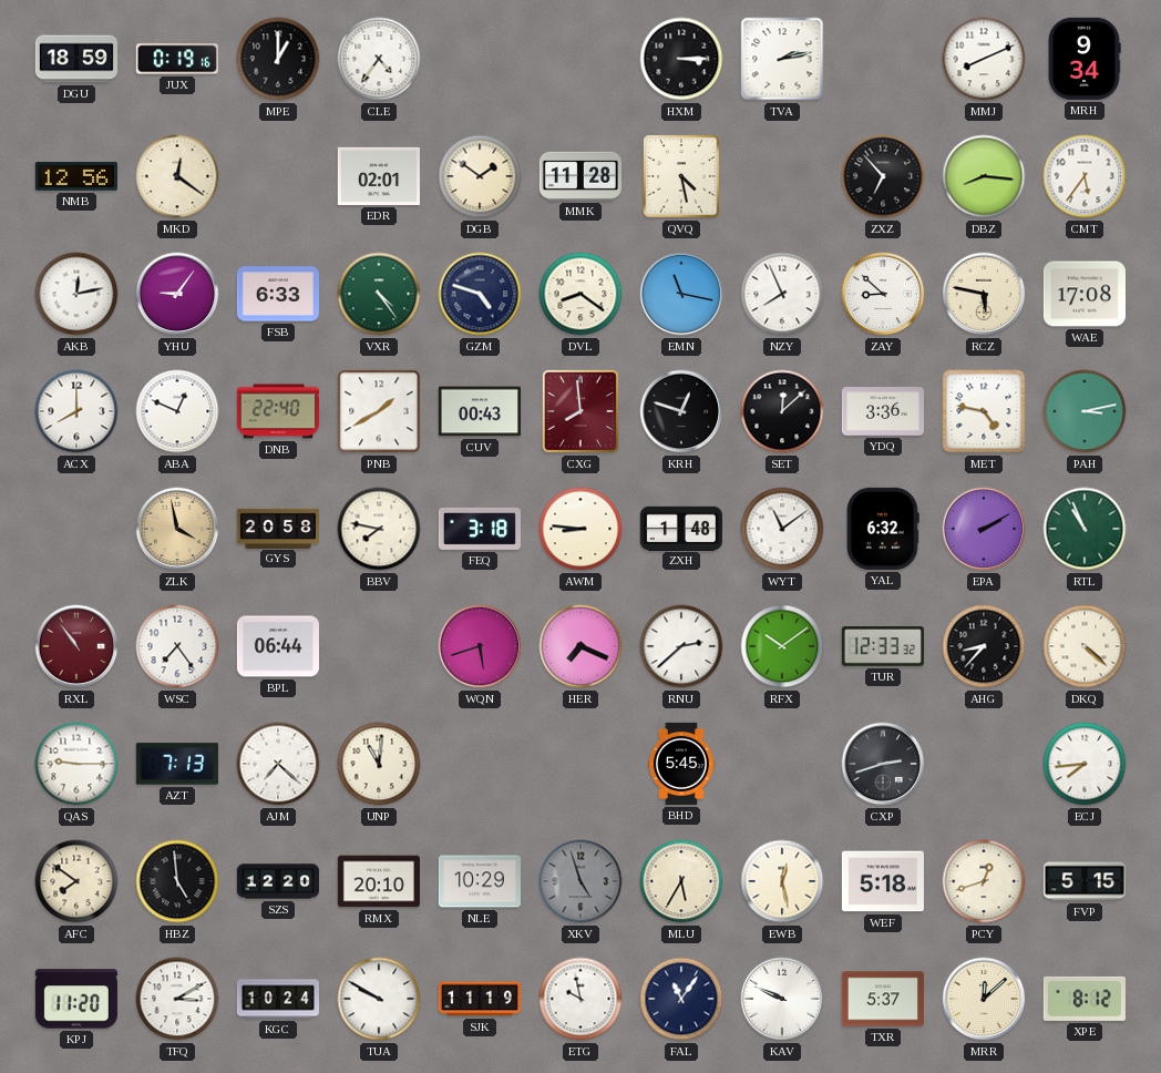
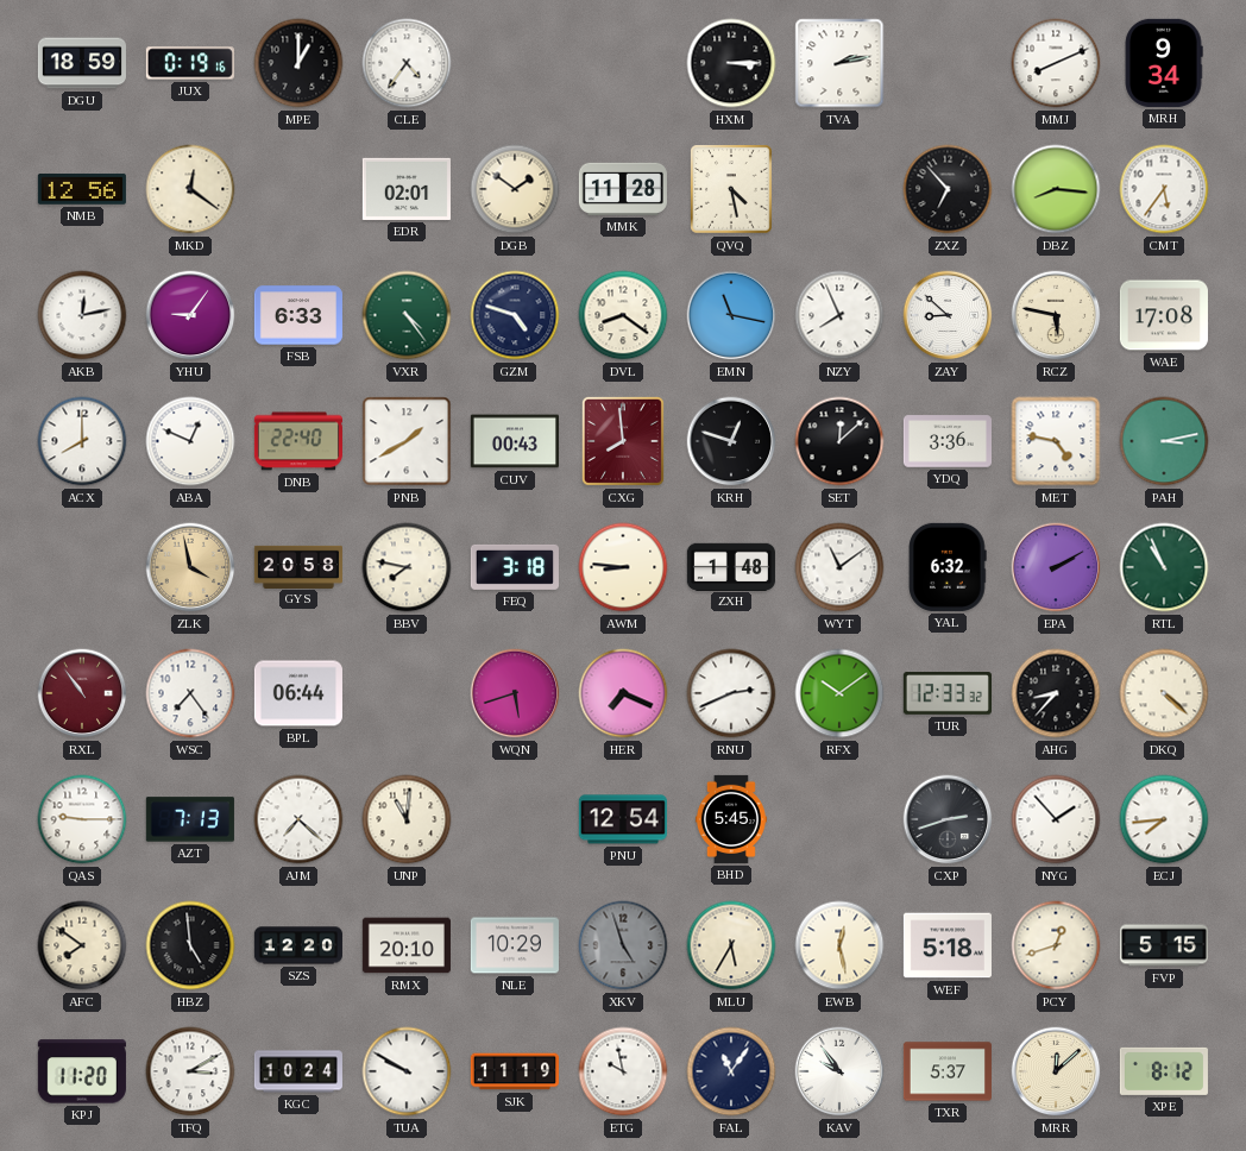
RNU: 2:38 -> 2:41 (731, 693)
PNU: none -> 12:54 (623, 819)
NYG: none -> 1:53 (1056, 819)
KAV: 9:49 -> 9:54 (839, 1071)
